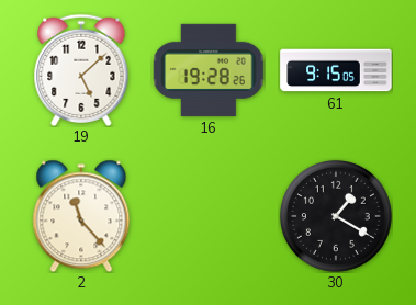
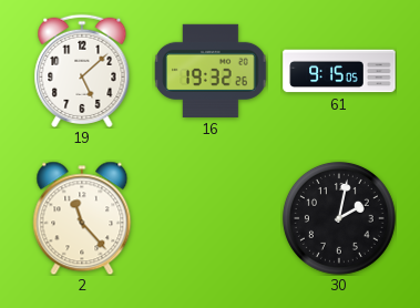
16: 19:28 -> 19:32 (211, 71)
30: 1:20 -> 2:02 (339, 218)
